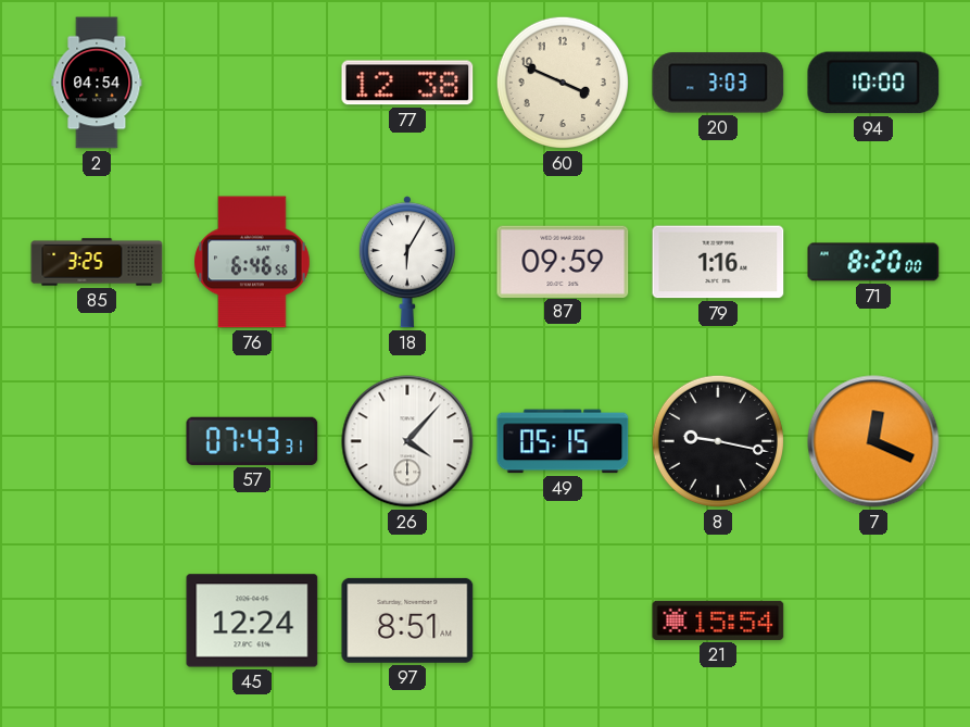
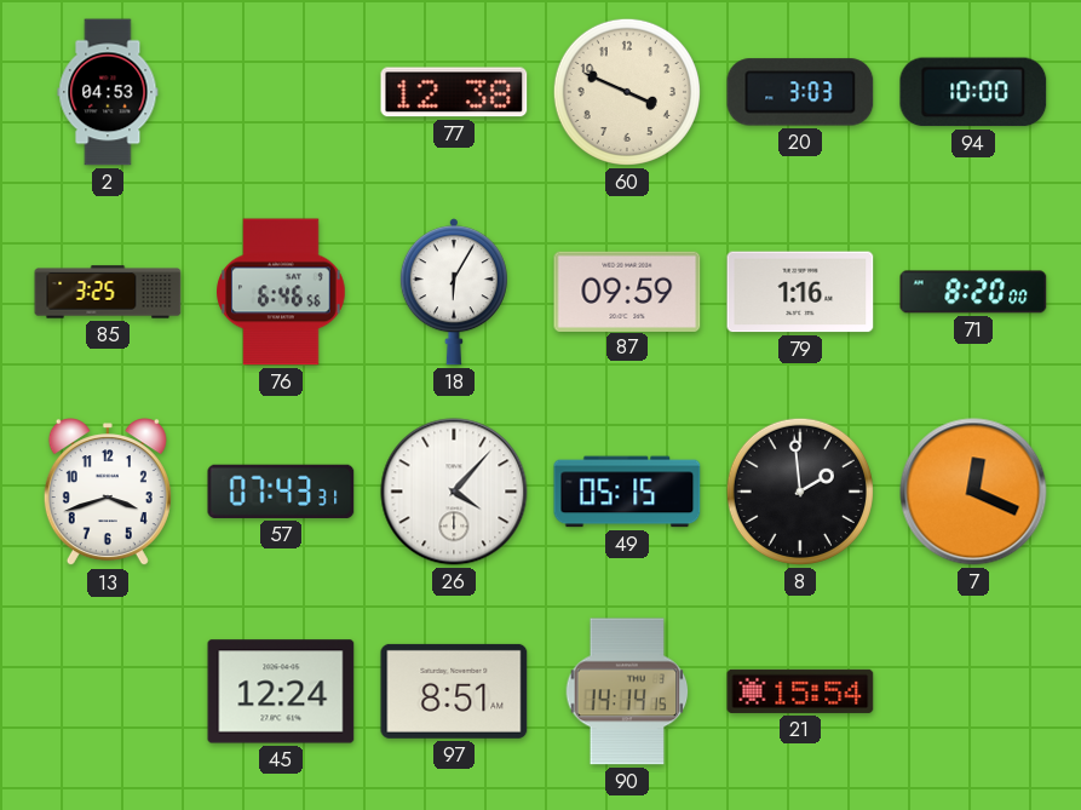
2: 04:54 -> 04:53 (108, 92)
13: none -> 3:42 (108, 493)
8: 9:17 -> 1:59 (800, 492)
90: none -> 14:14 (627, 691)
